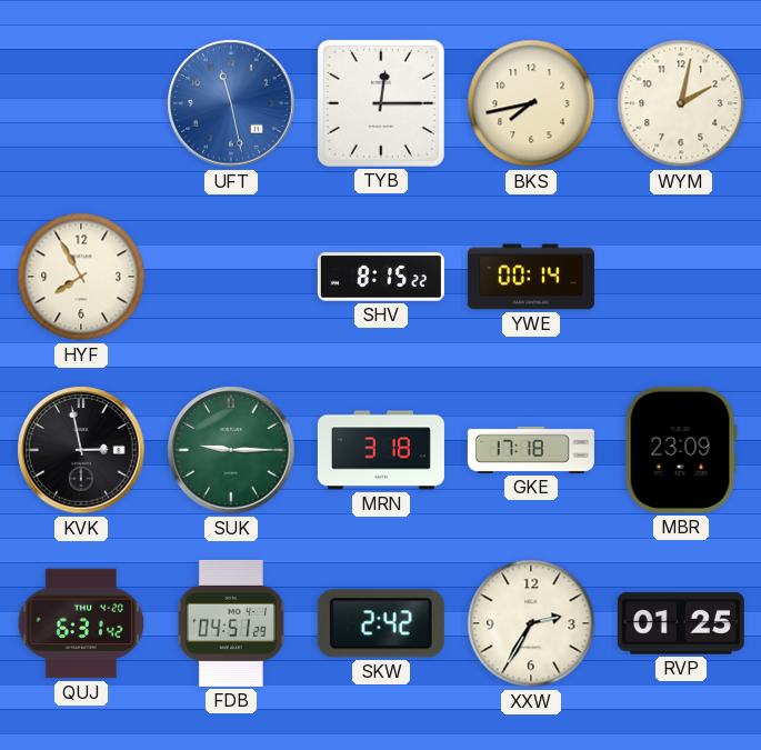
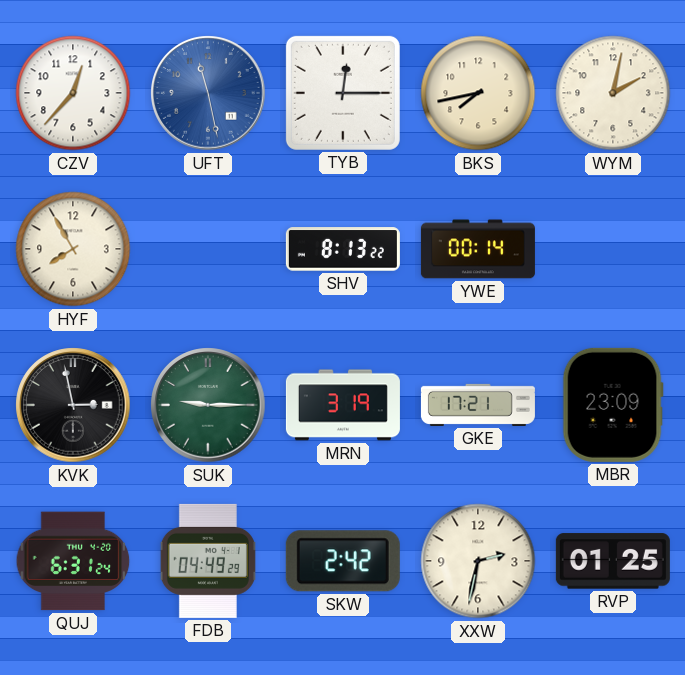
CZV: none -> 12:37 (73, 93)
SHV: 8:15 -> 8:13 (343, 249)
MRN: 3:18 -> 3:19 (343, 405)
GKE: 17:18 -> 17:21 (478, 405)
QUJ: 6:31:42 -> 6:31:24 (73, 561)
FDB: 04:51 -> 04:49 (208, 561)
XXW: 2:35 -> 2:32 (478, 561)
